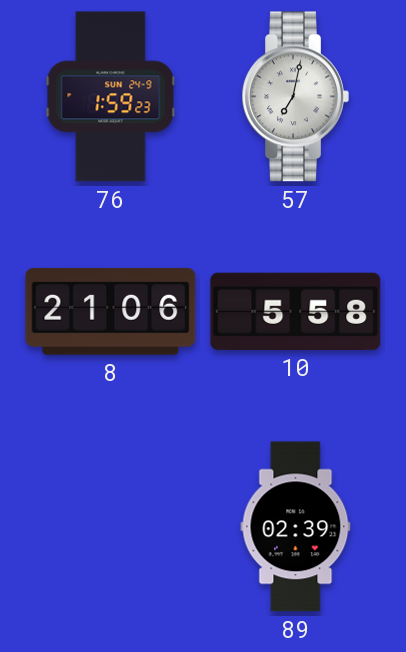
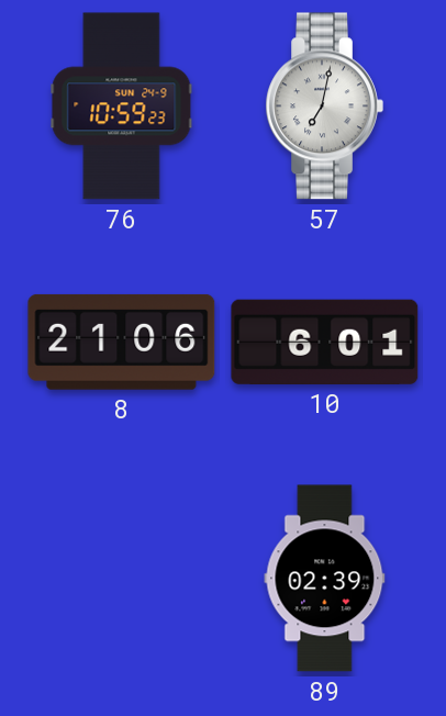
76: 1:59 -> 10:59 (122, 107)
10: 5:58 -> 6:01 (325, 342)
